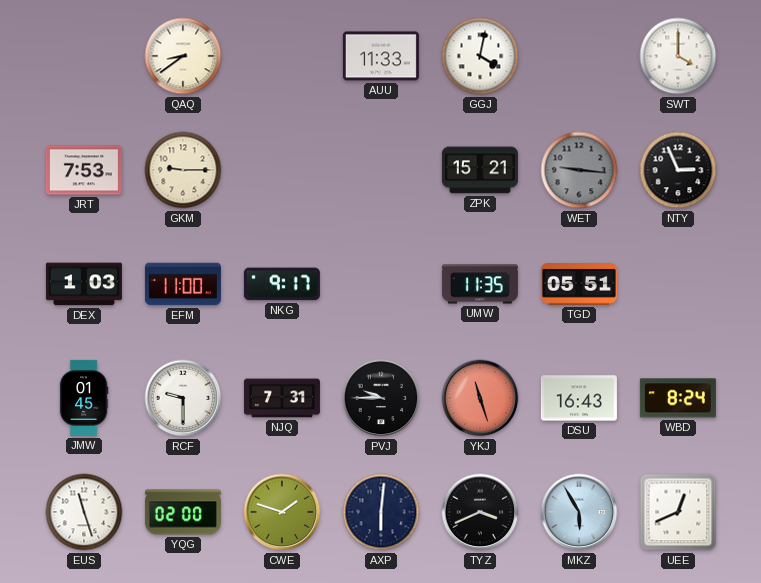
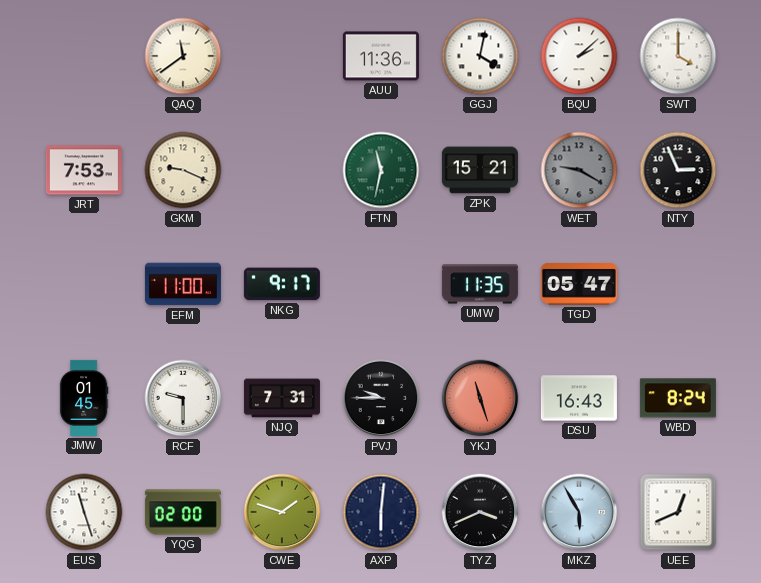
QAQ: 8:39 -> 11:39 (183, 56)
AUU: 11:33 -> 11:36 (381, 56)
BQU: none -> 2:08 (579, 56)
GKM: 9:15 -> 9:19 (183, 170)
FTN: none -> 11:32 (381, 170)
WET: 9:16 -> 9:20 (579, 170)
DEX: 1:03 -> none (84, 284)
TGD: 05:51 -> 05:47 (579, 285)
